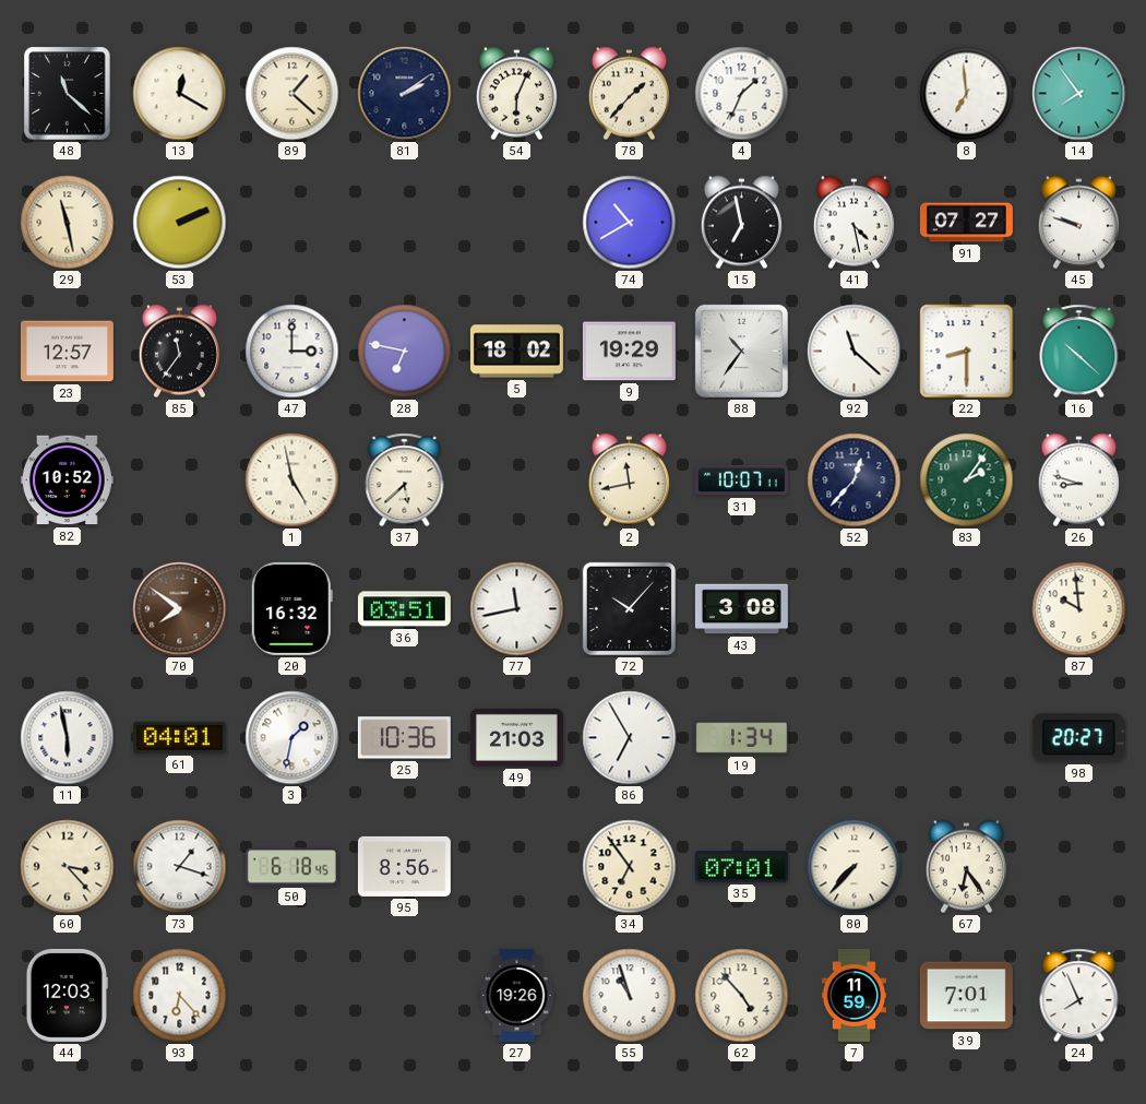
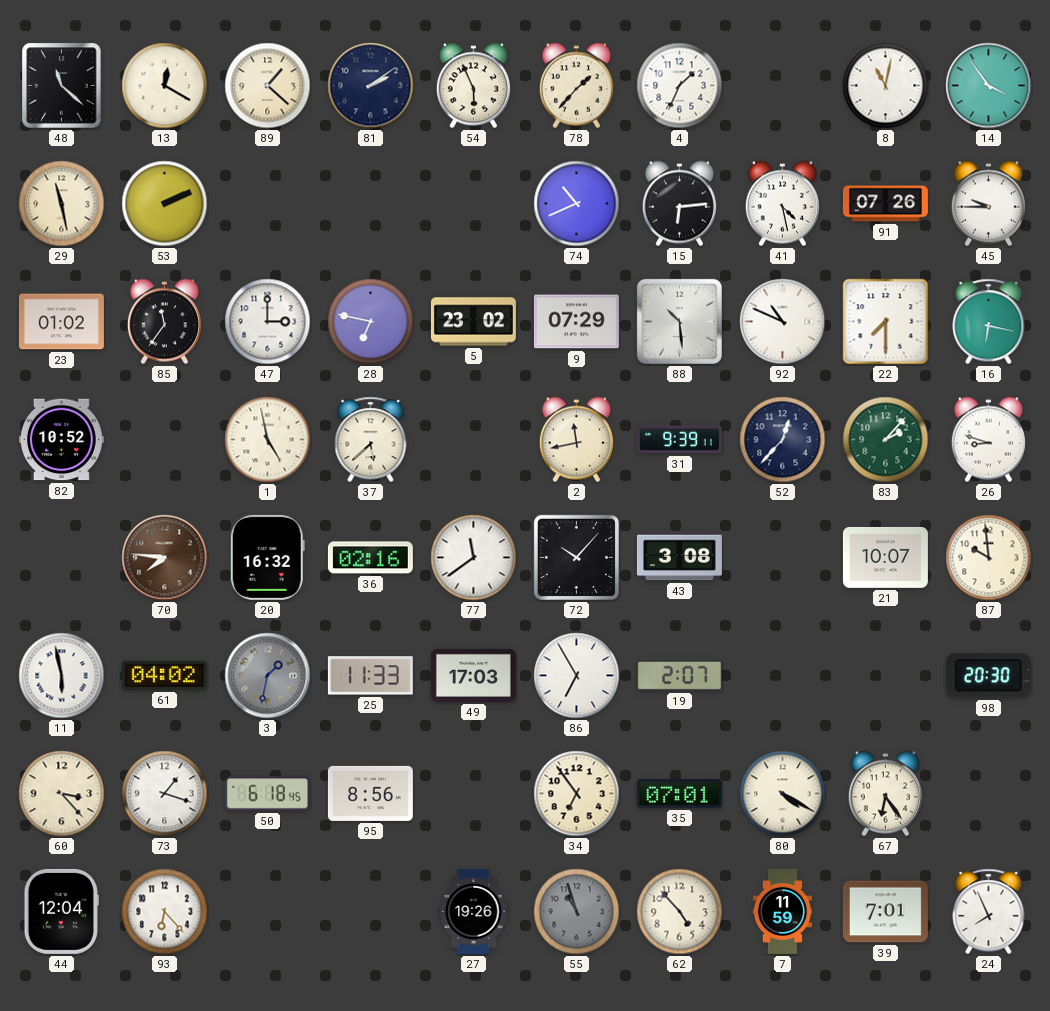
54: 6:04 -> 5:56 (473, 86)
8: 6:59 -> 11:02 (886, 86)
14: 7:54 -> 3:54 (989, 86)
74: 10:40 -> 10:41 (577, 204)
15: 6:58 -> 6:14 (679, 204)
91: 07:27 -> 07:26 (885, 204)
45: 9:48 -> 9:45 (988, 204)
23: 12:57 -> 01:02 (61, 322)
5: 18:02 -> 23:02 (473, 322)
9: 19:29 -> 07:29 (576, 322)
88: 10:36 -> 10:29 (679, 321)
92: 11:22 -> 10:49 (783, 322)
22: 8:30 -> 7:30 (886, 322)
16: 10:22 -> 6:17 (989, 322)
31: 10:07 -> 9:39 (679, 440)
83: 2:06 -> 2:07 (886, 440)
70: 7:51 -> 7:46 (165, 558)
36: 03:51 -> 02:16 (370, 558)
77: 11:43 -> 11:39 (474, 558)
21: none -> 10:07 (885, 557)
61: 04:01 -> 04:02 (164, 675)
3 dial: white -> grey (268, 676)
25: 10:36 -> 11:33 (370, 676)
49: 21:03 -> 17:03 (473, 675)
19: 1:34 -> 2:07 (679, 676)
98: 20:27 -> 20:30 (988, 676)
80: 7:37 -> 4:20 (783, 794)
44: 12:03 -> 12:04 (61, 911)
55 dial: white -> grey (577, 912)
